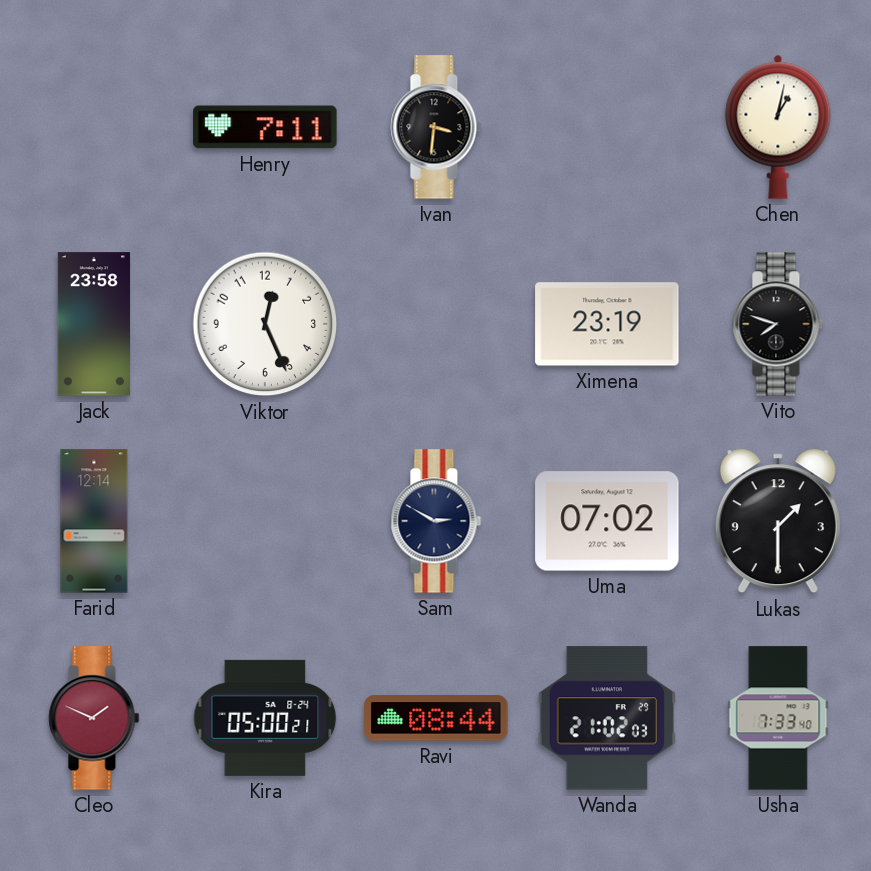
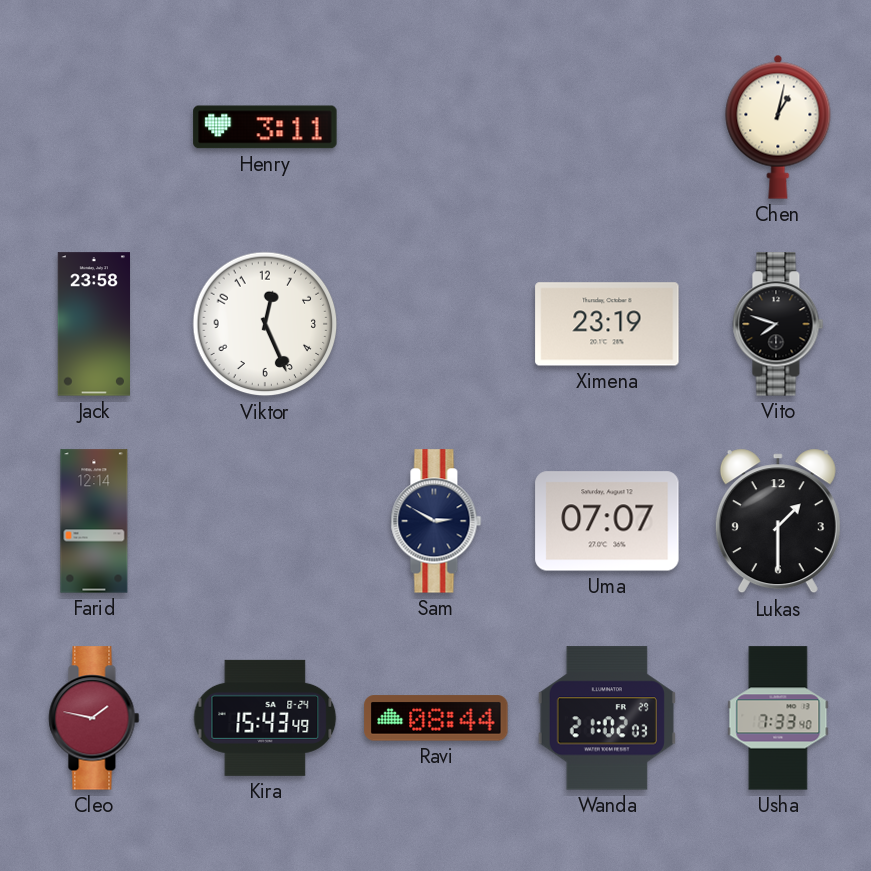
Henry: 7:11 -> 3:11 (265, 127)
Ivan: 3:31 -> none (436, 127)
Uma: 07:02 -> 07:07 (607, 521)
Cleo: 1:49 -> 1:47 (94, 718)
Kira: 05:00 -> 15:43 (265, 718)
